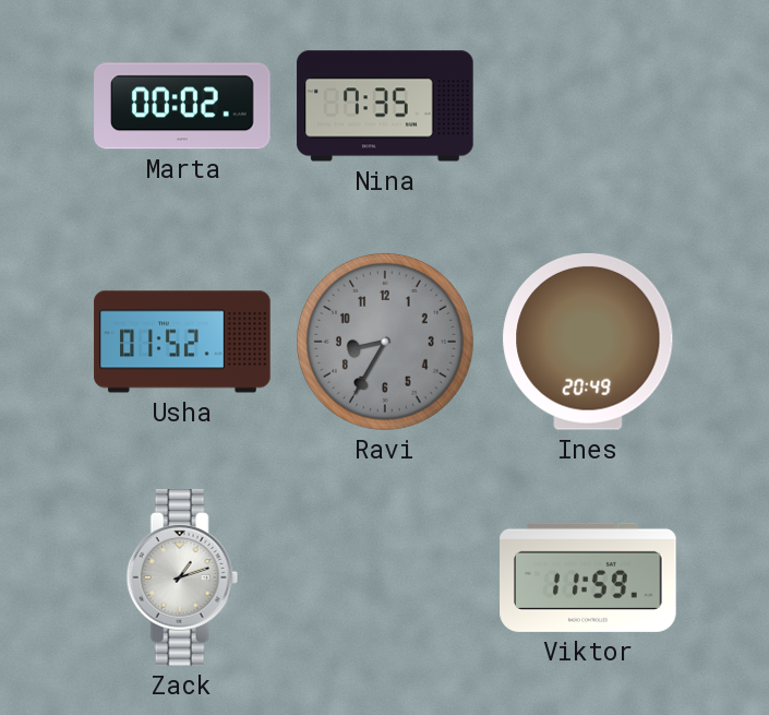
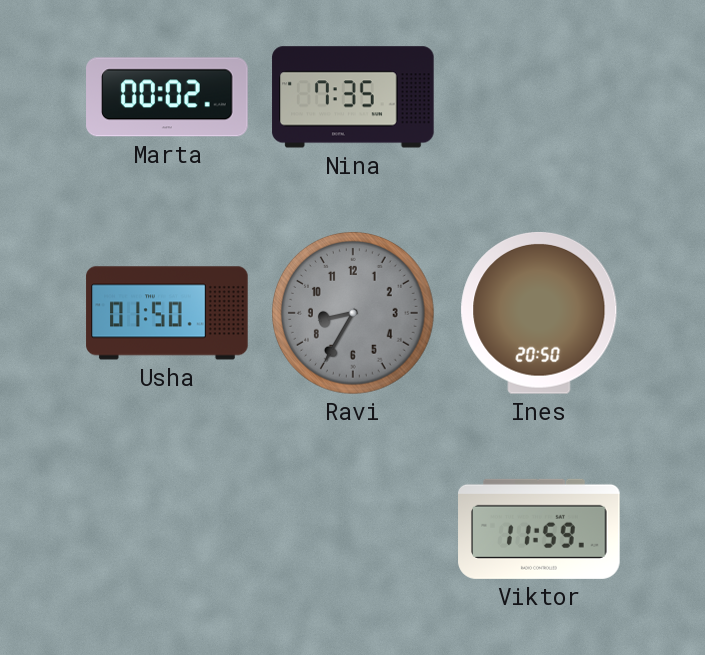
Usha: 01:52 -> 01:50 (167, 313)
Ines: 20:49 -> 20:50 (539, 313)
Zack: 1:12 -> none (182, 577)
